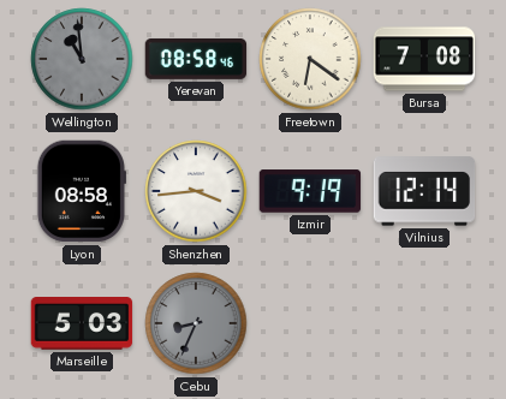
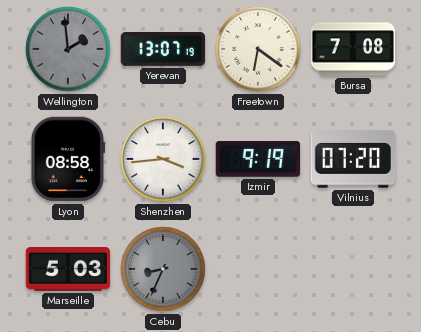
Wellington: 10:59 -> 1:59 (68, 49)
Yerevan: 08:58 -> 13:07 (163, 49)
Vilnius: 12:14 -> 07:20 (353, 159)
